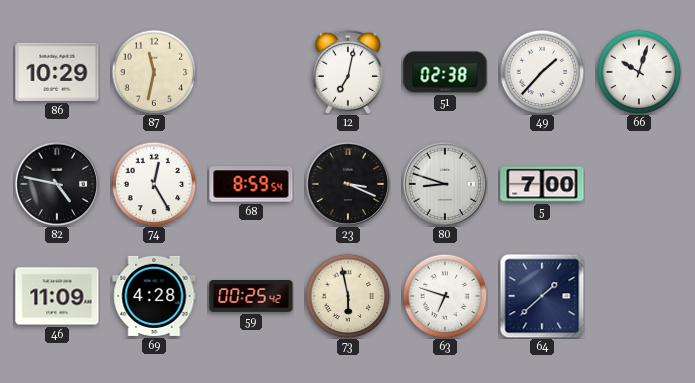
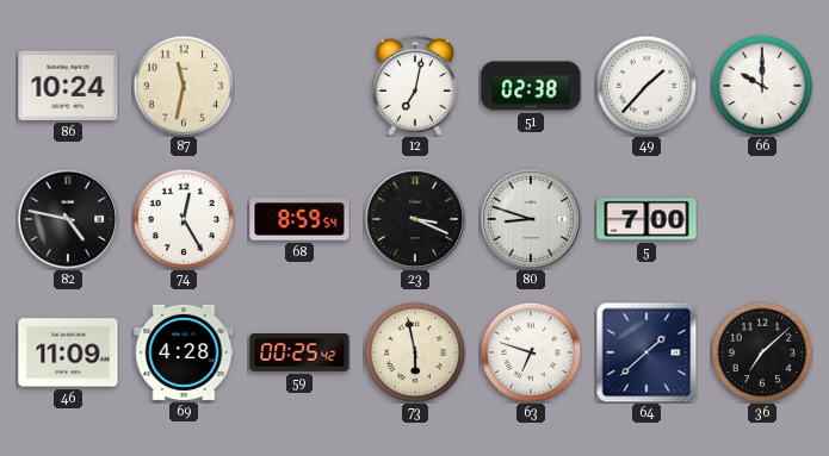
86: 10:29 -> 10:24 (68, 86)
66: 10:03 -> 10:00 (762, 86)
36: none -> 7:08 (762, 352)
